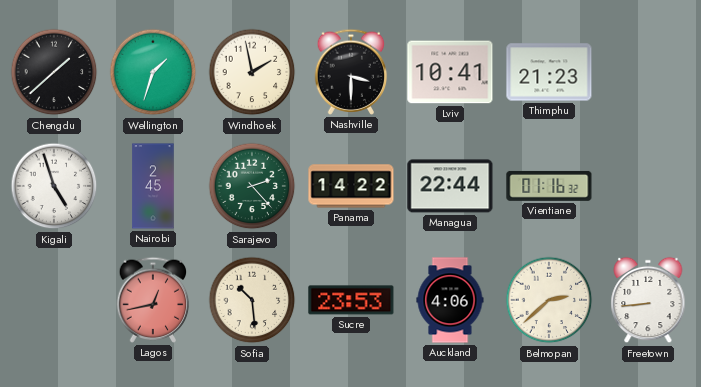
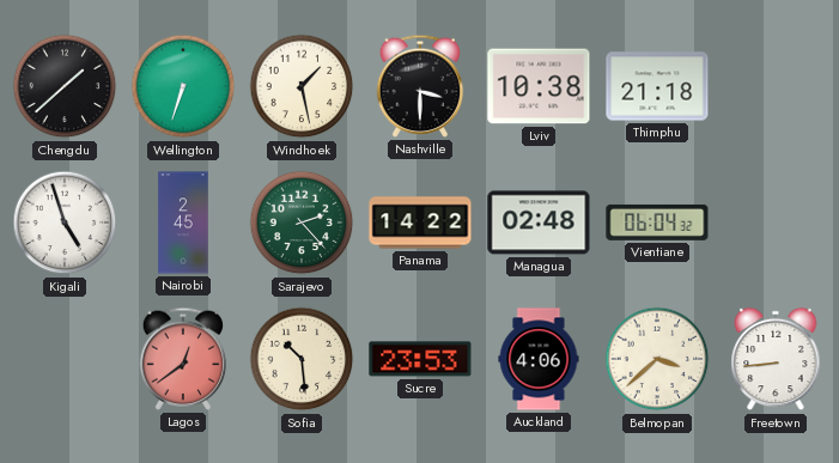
Wellington: 1:33 -> 6:33 (183, 86)
Windhoek: 1:58 -> 1:28 (302, 86)
Lviv: 10:41 -> 10:38 (539, 86)
Thimphu: 21:23 -> 21:18 (657, 86)
Managua: 22:44 -> 02:48 (539, 223)
Vientiane: 01:16 -> 06:04 (657, 223)
Lagos: 12:43 -> 12:39 (183, 359)
Belmopan: 2:38 -> 3:38 (657, 359)
